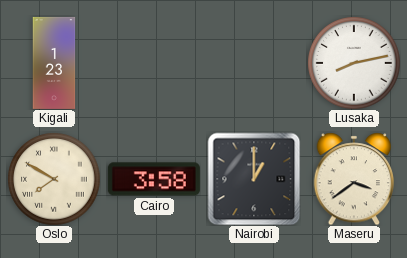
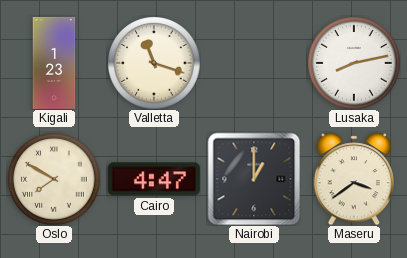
Valletta: none -> 11:18 (154, 63)
Cairo: 3:58 -> 4:47 (154, 179)
